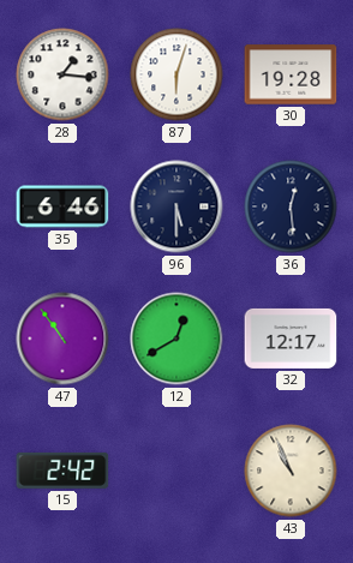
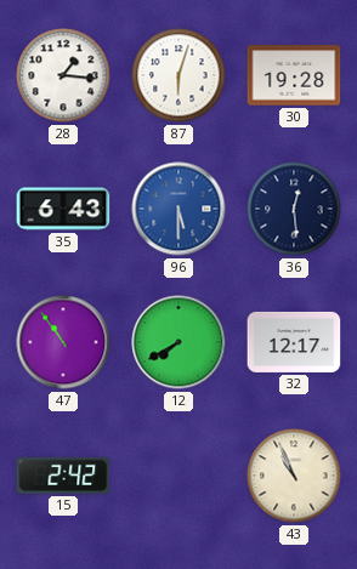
35: 6:46 -> 6:43 (63, 209)
96 dial: navy -> blue (178, 209)
12: 12:40 -> 7:40 (178, 342)
